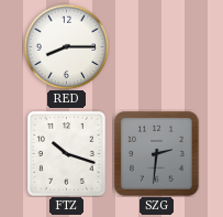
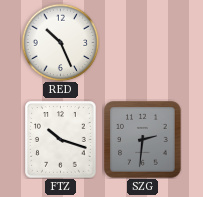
RED: 8:15 -> 10:26 (60, 42)
